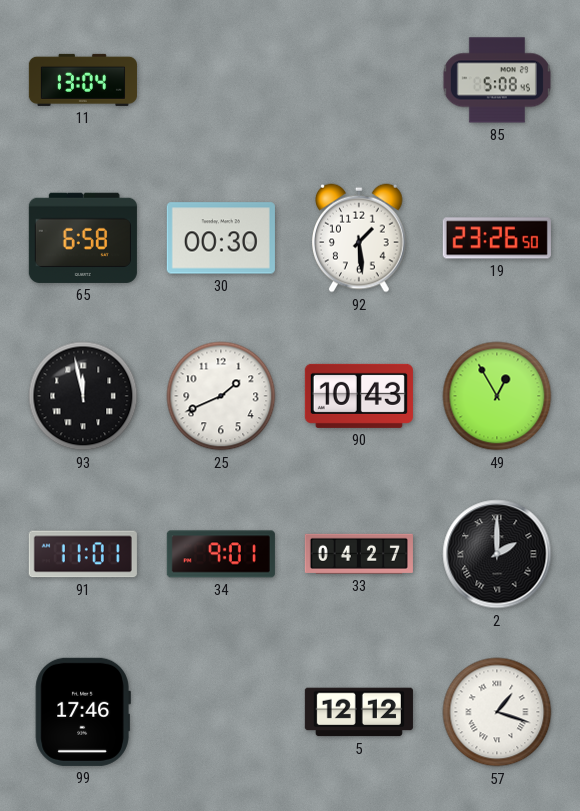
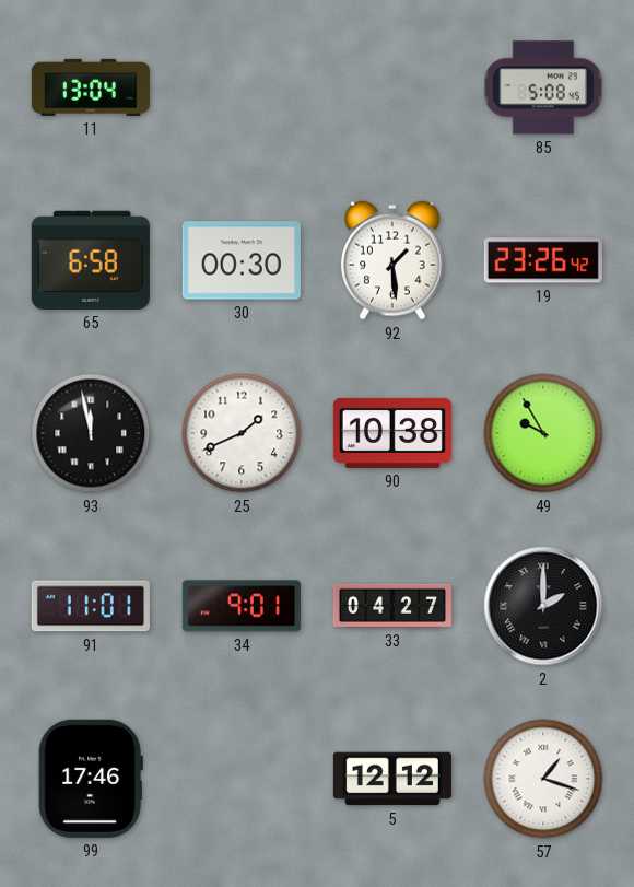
19: 23:26:50 -> 23:26:42 (543, 260)
90: 10:43 -> 10:38 (392, 433)
49: 12:55 -> 9:55 (543, 433)
